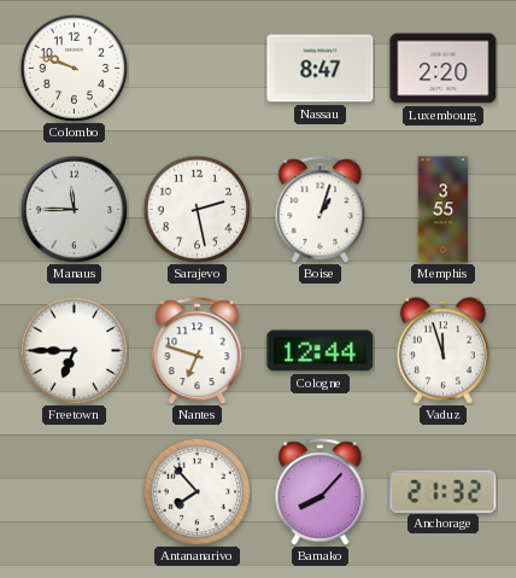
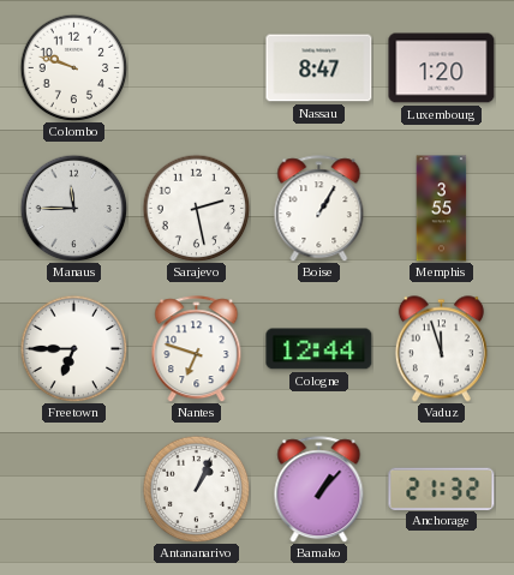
Luxembourg: 2:20 -> 1:20 (442, 68)
Boise: 1:03 -> 1:05 (319, 209)
Antananarivo: 7:53 -> 1:04 (196, 489)
Bamako: 8:07 -> 1:07 (319, 490)
